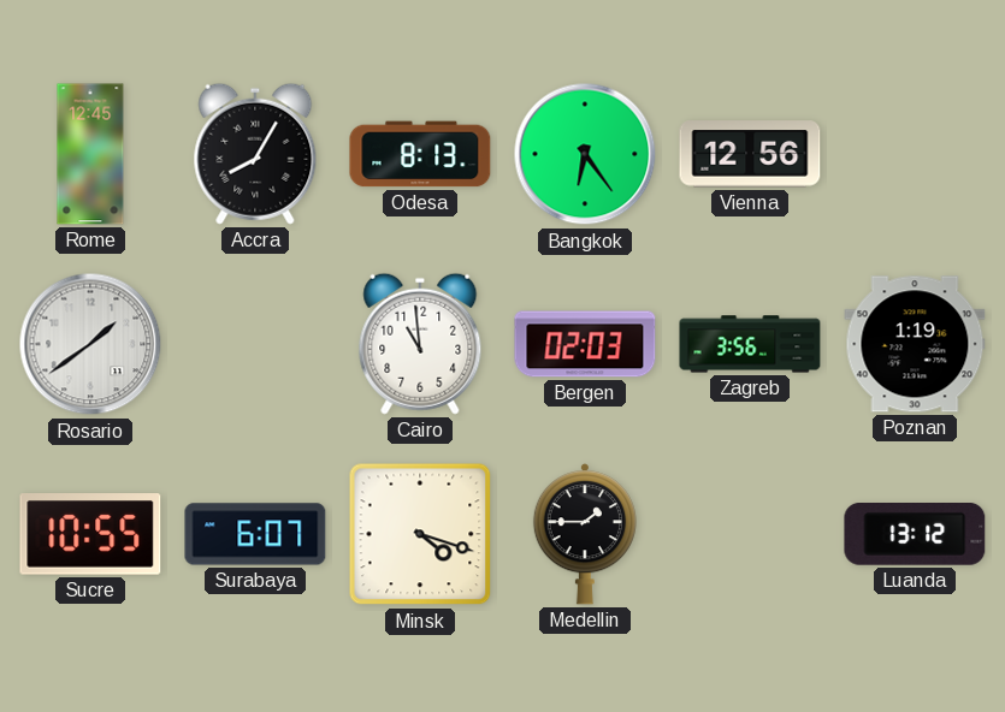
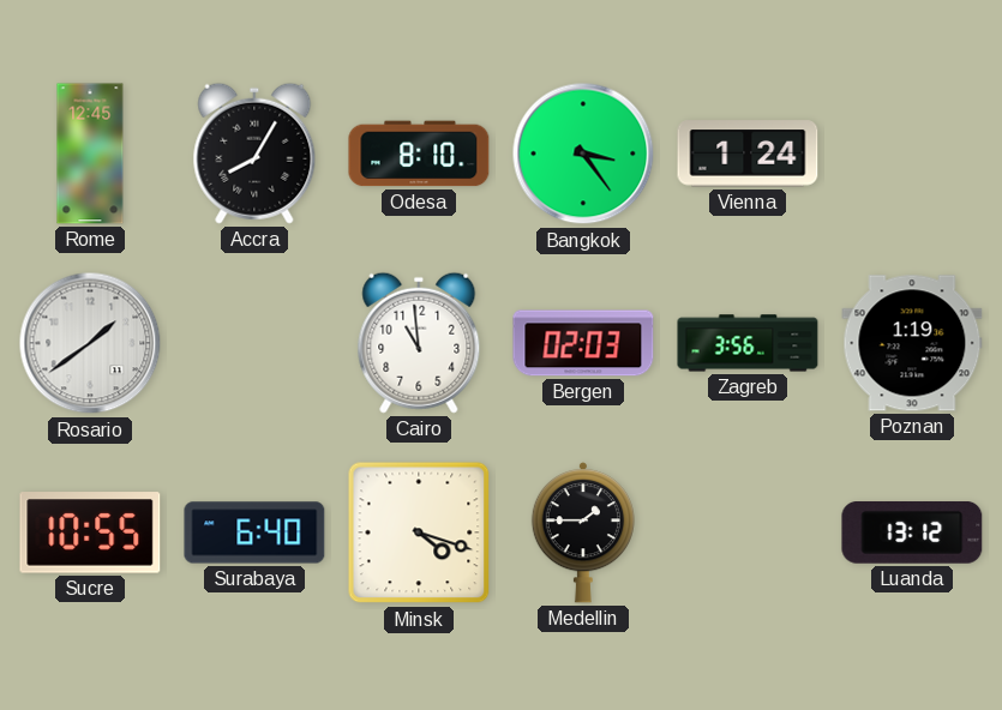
Odesa: 8:13 -> 8:10 (419, 154)
Bangkok: 6:24 -> 3:24 (583, 154)
Vienna: 12:56 -> 1:24 (748, 154)
Surabaya: 6:07 -> 6:40 (254, 532)
